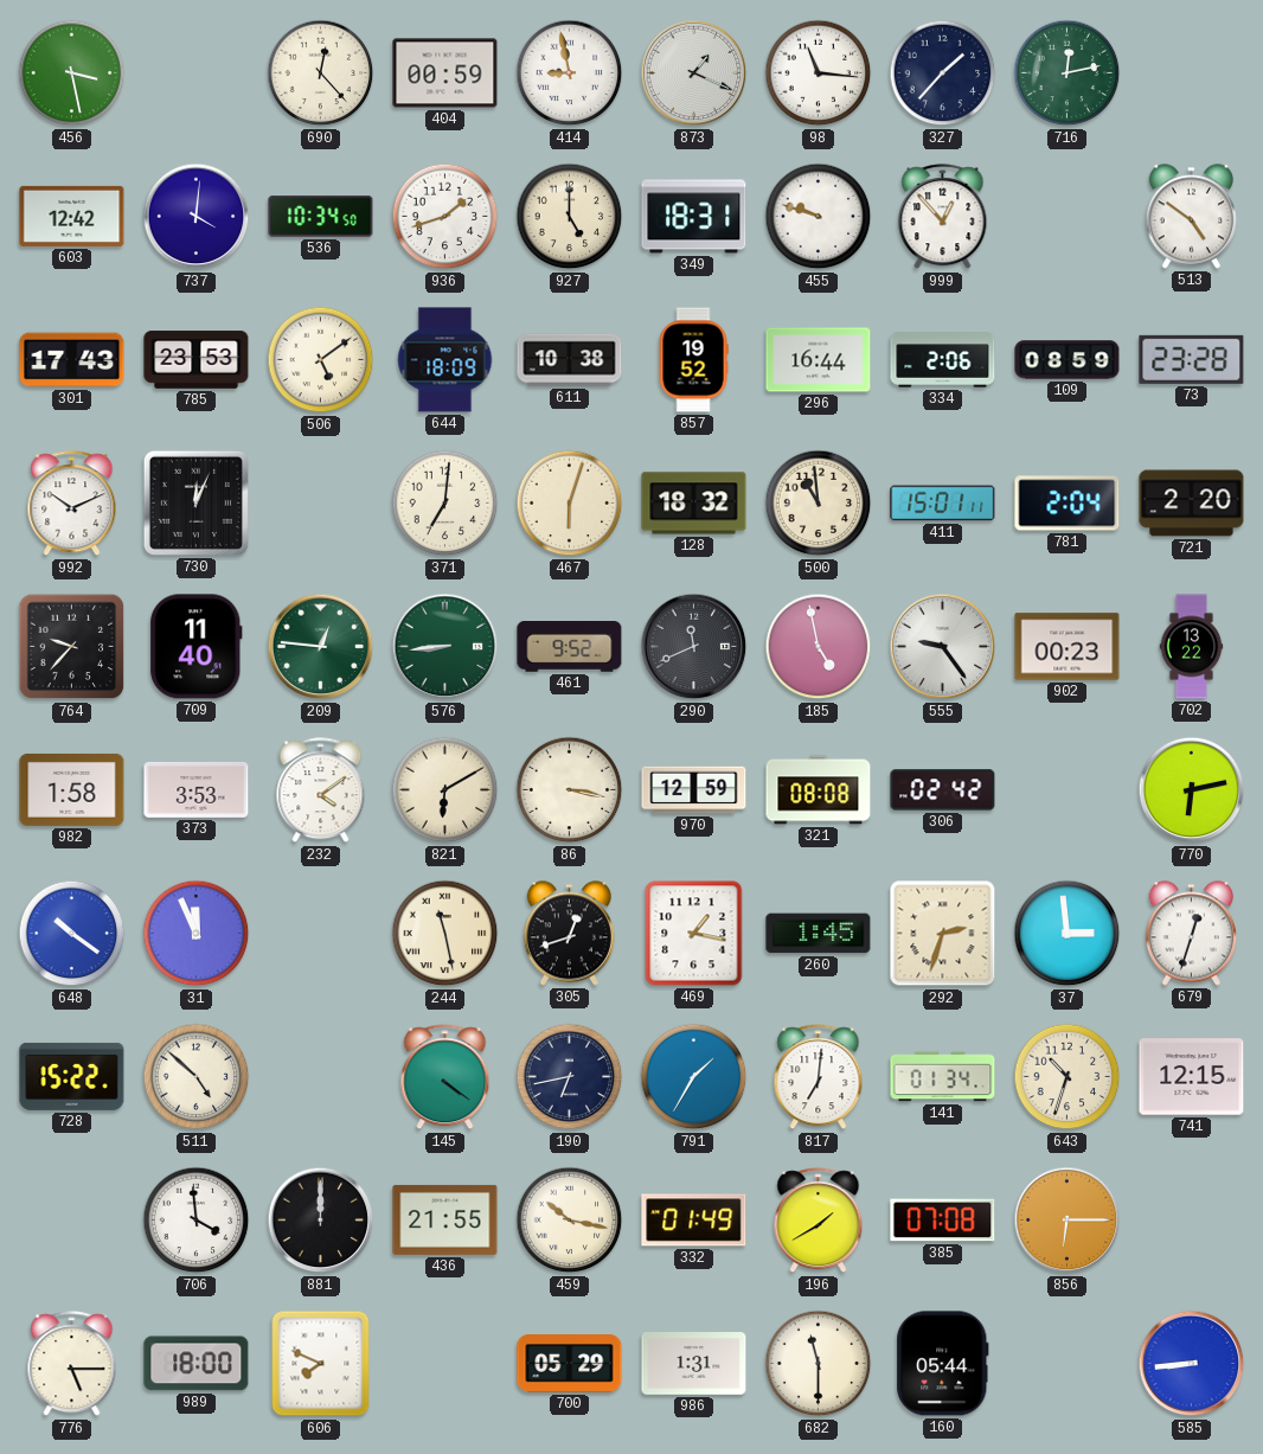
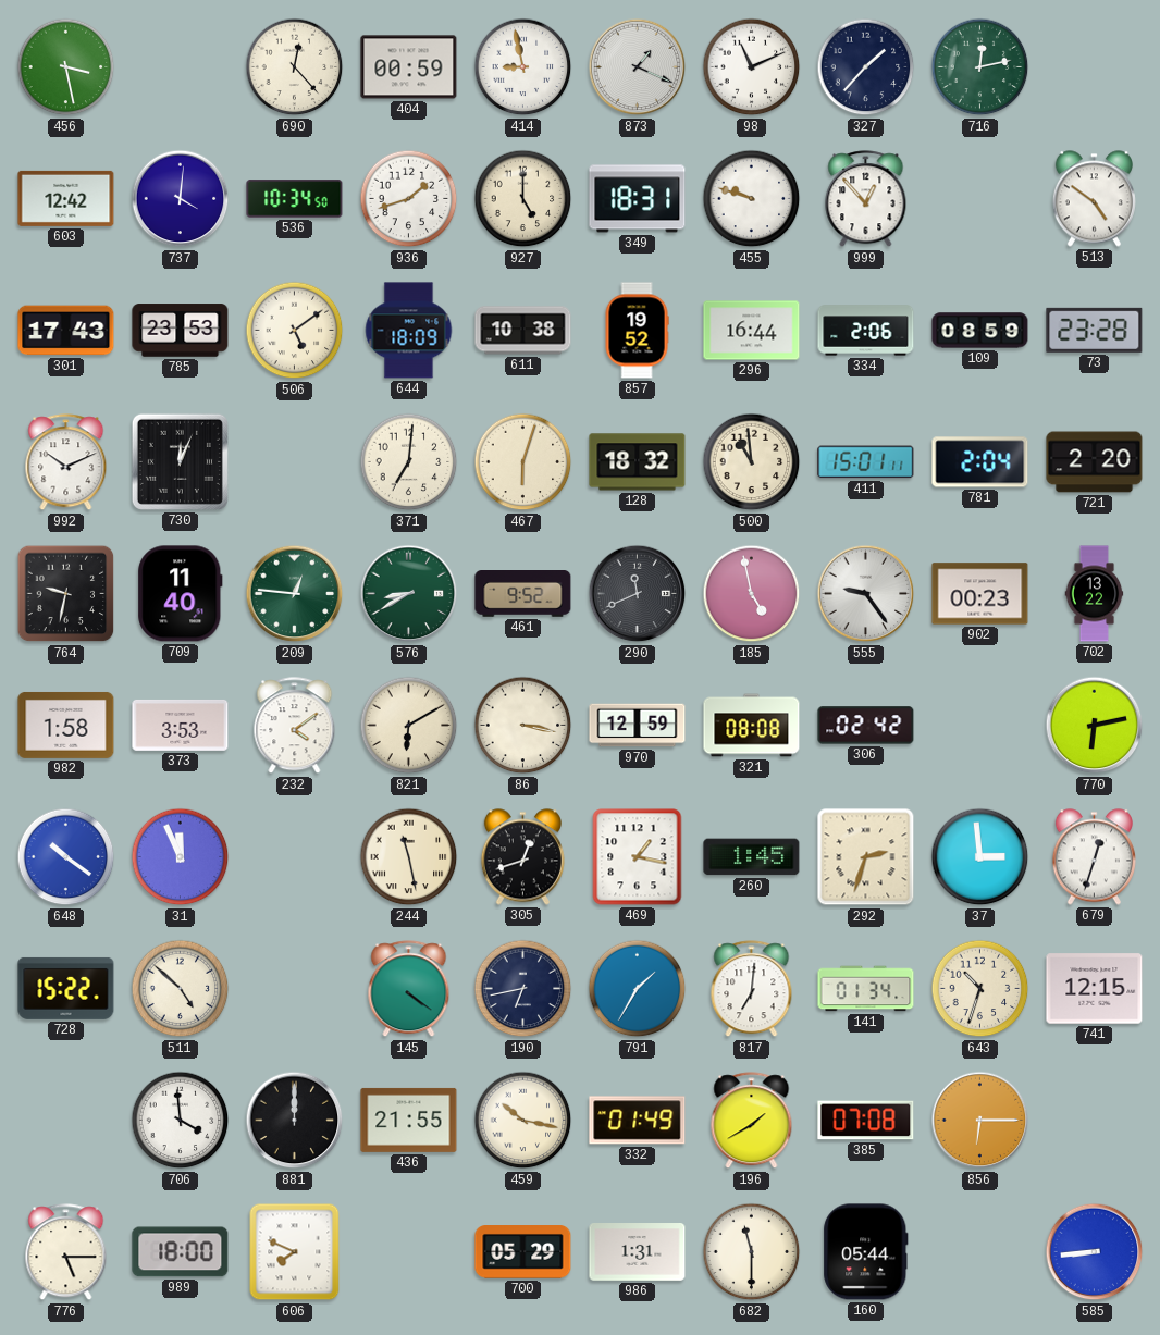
98: 11:16 -> 11:11 (752, 67)
764: 9:37 -> 9:32 (66, 594)
576: 8:44 -> 8:40 (409, 594)
